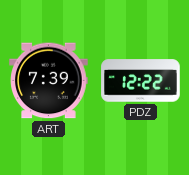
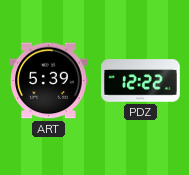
ART: 7:39 -> 5:39 (49, 81)
